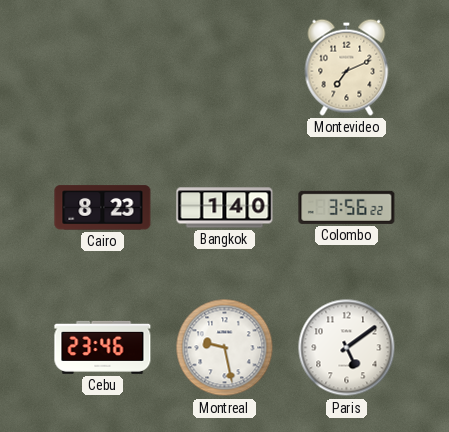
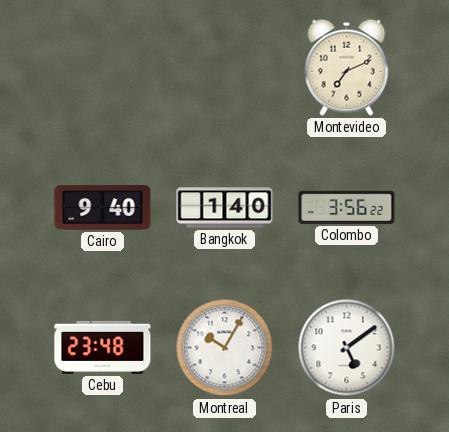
Cairo: 8:23 -> 9:40 (103, 208)
Cebu: 23:46 -> 23:48 (103, 347)
Montreal: 9:28 -> 10:05 (225, 348)
